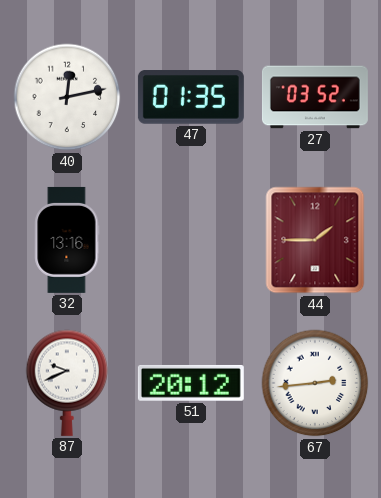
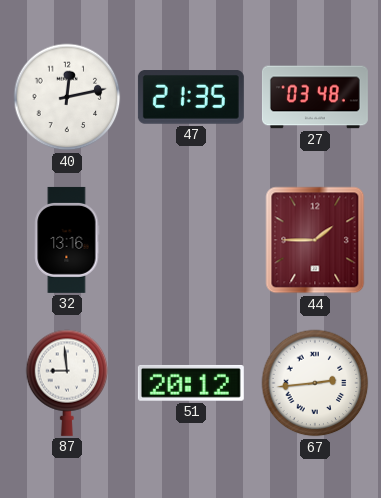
47: 01:35 -> 21:35 (191, 98)
27: 03:52 -> 03:48 (315, 97)
87: 9:41 -> 8:59 (67, 383)
